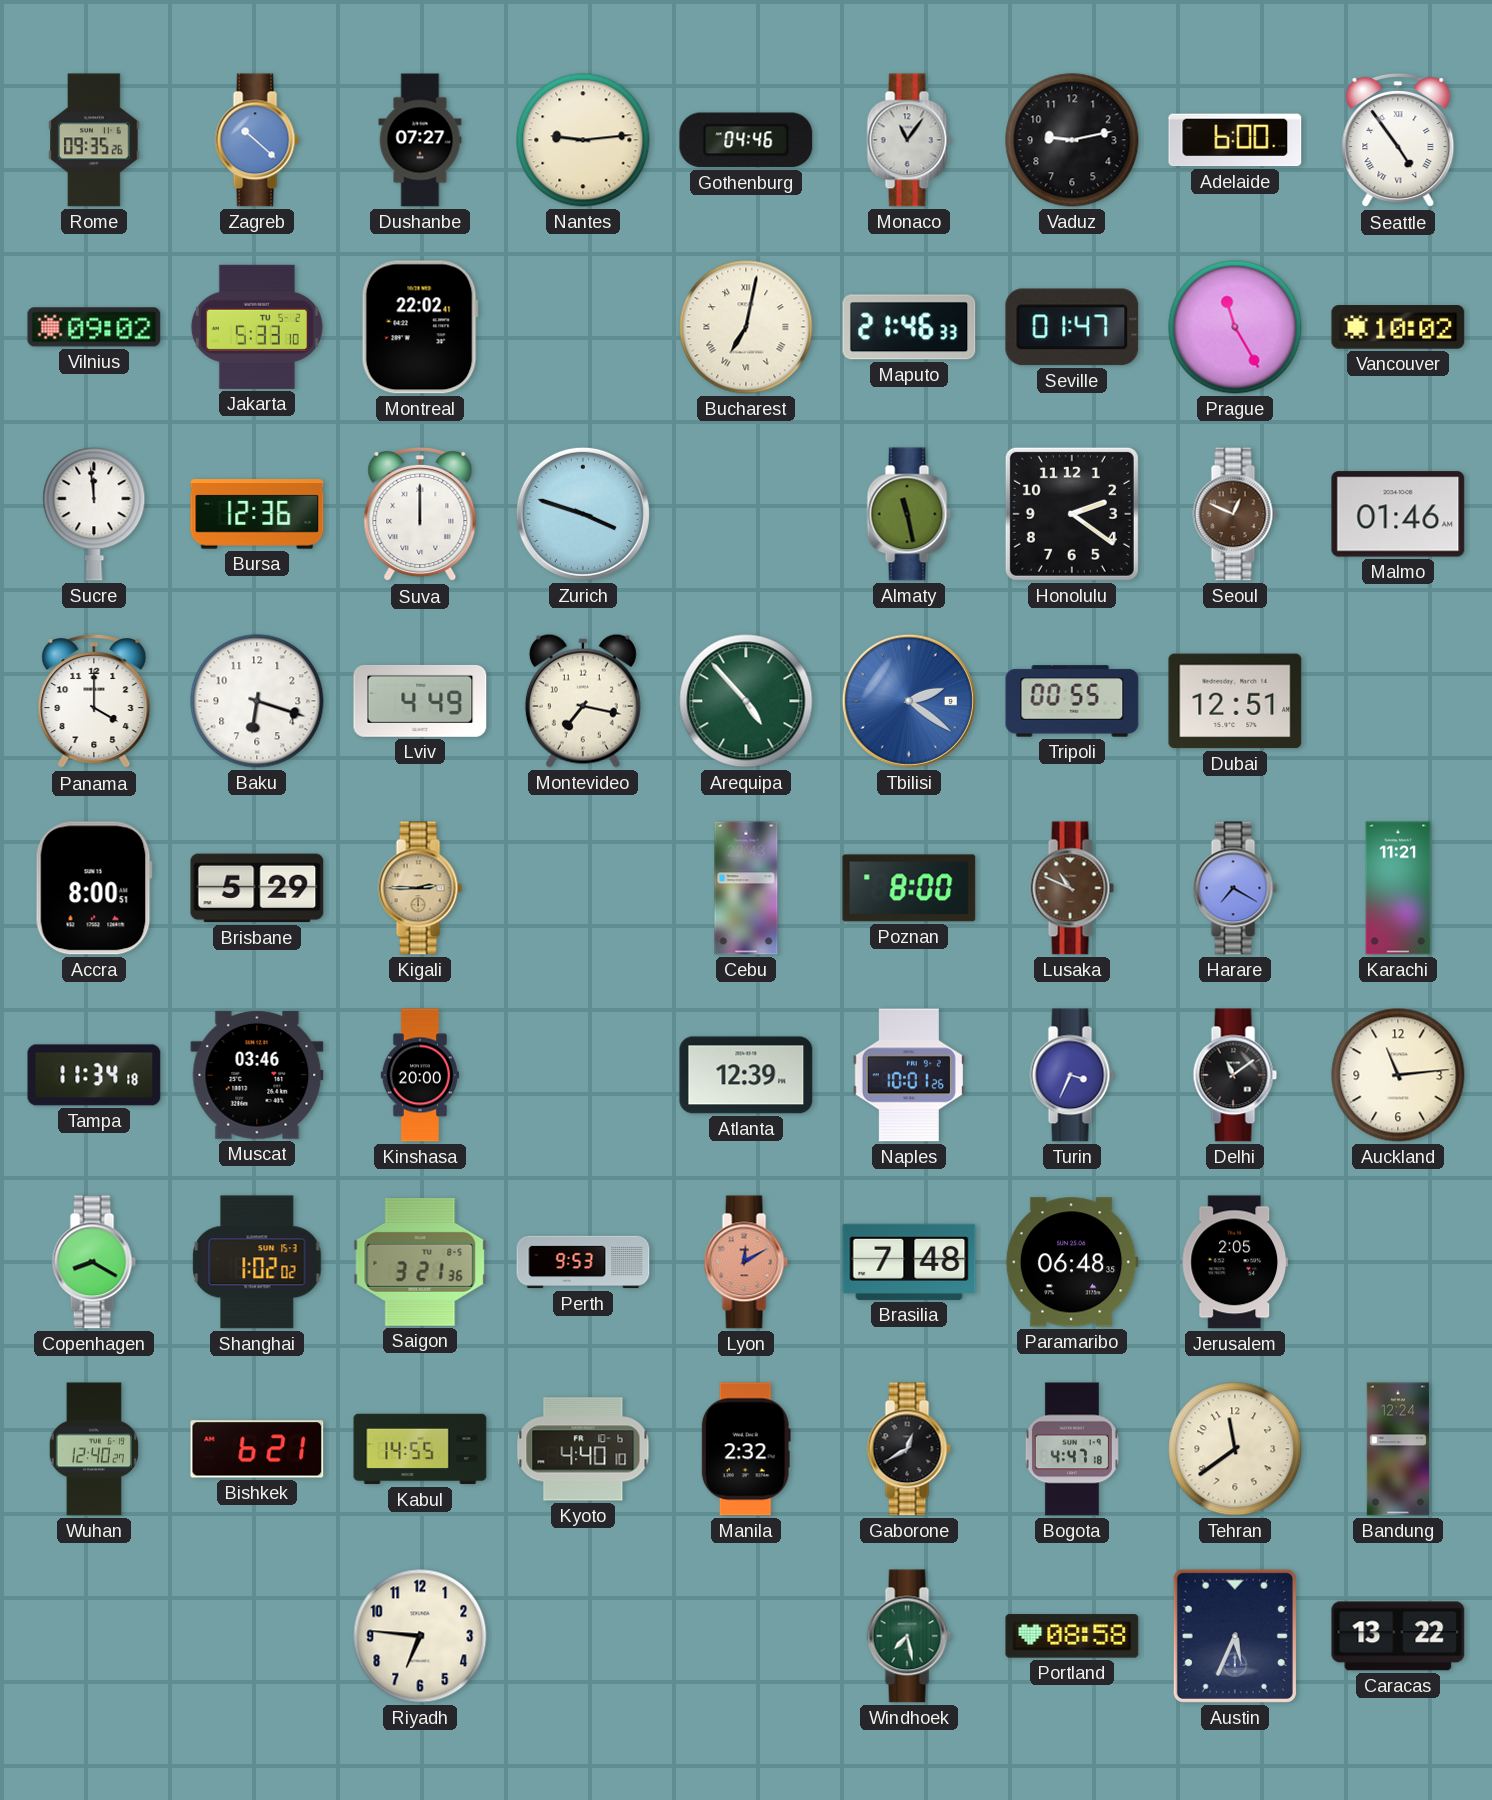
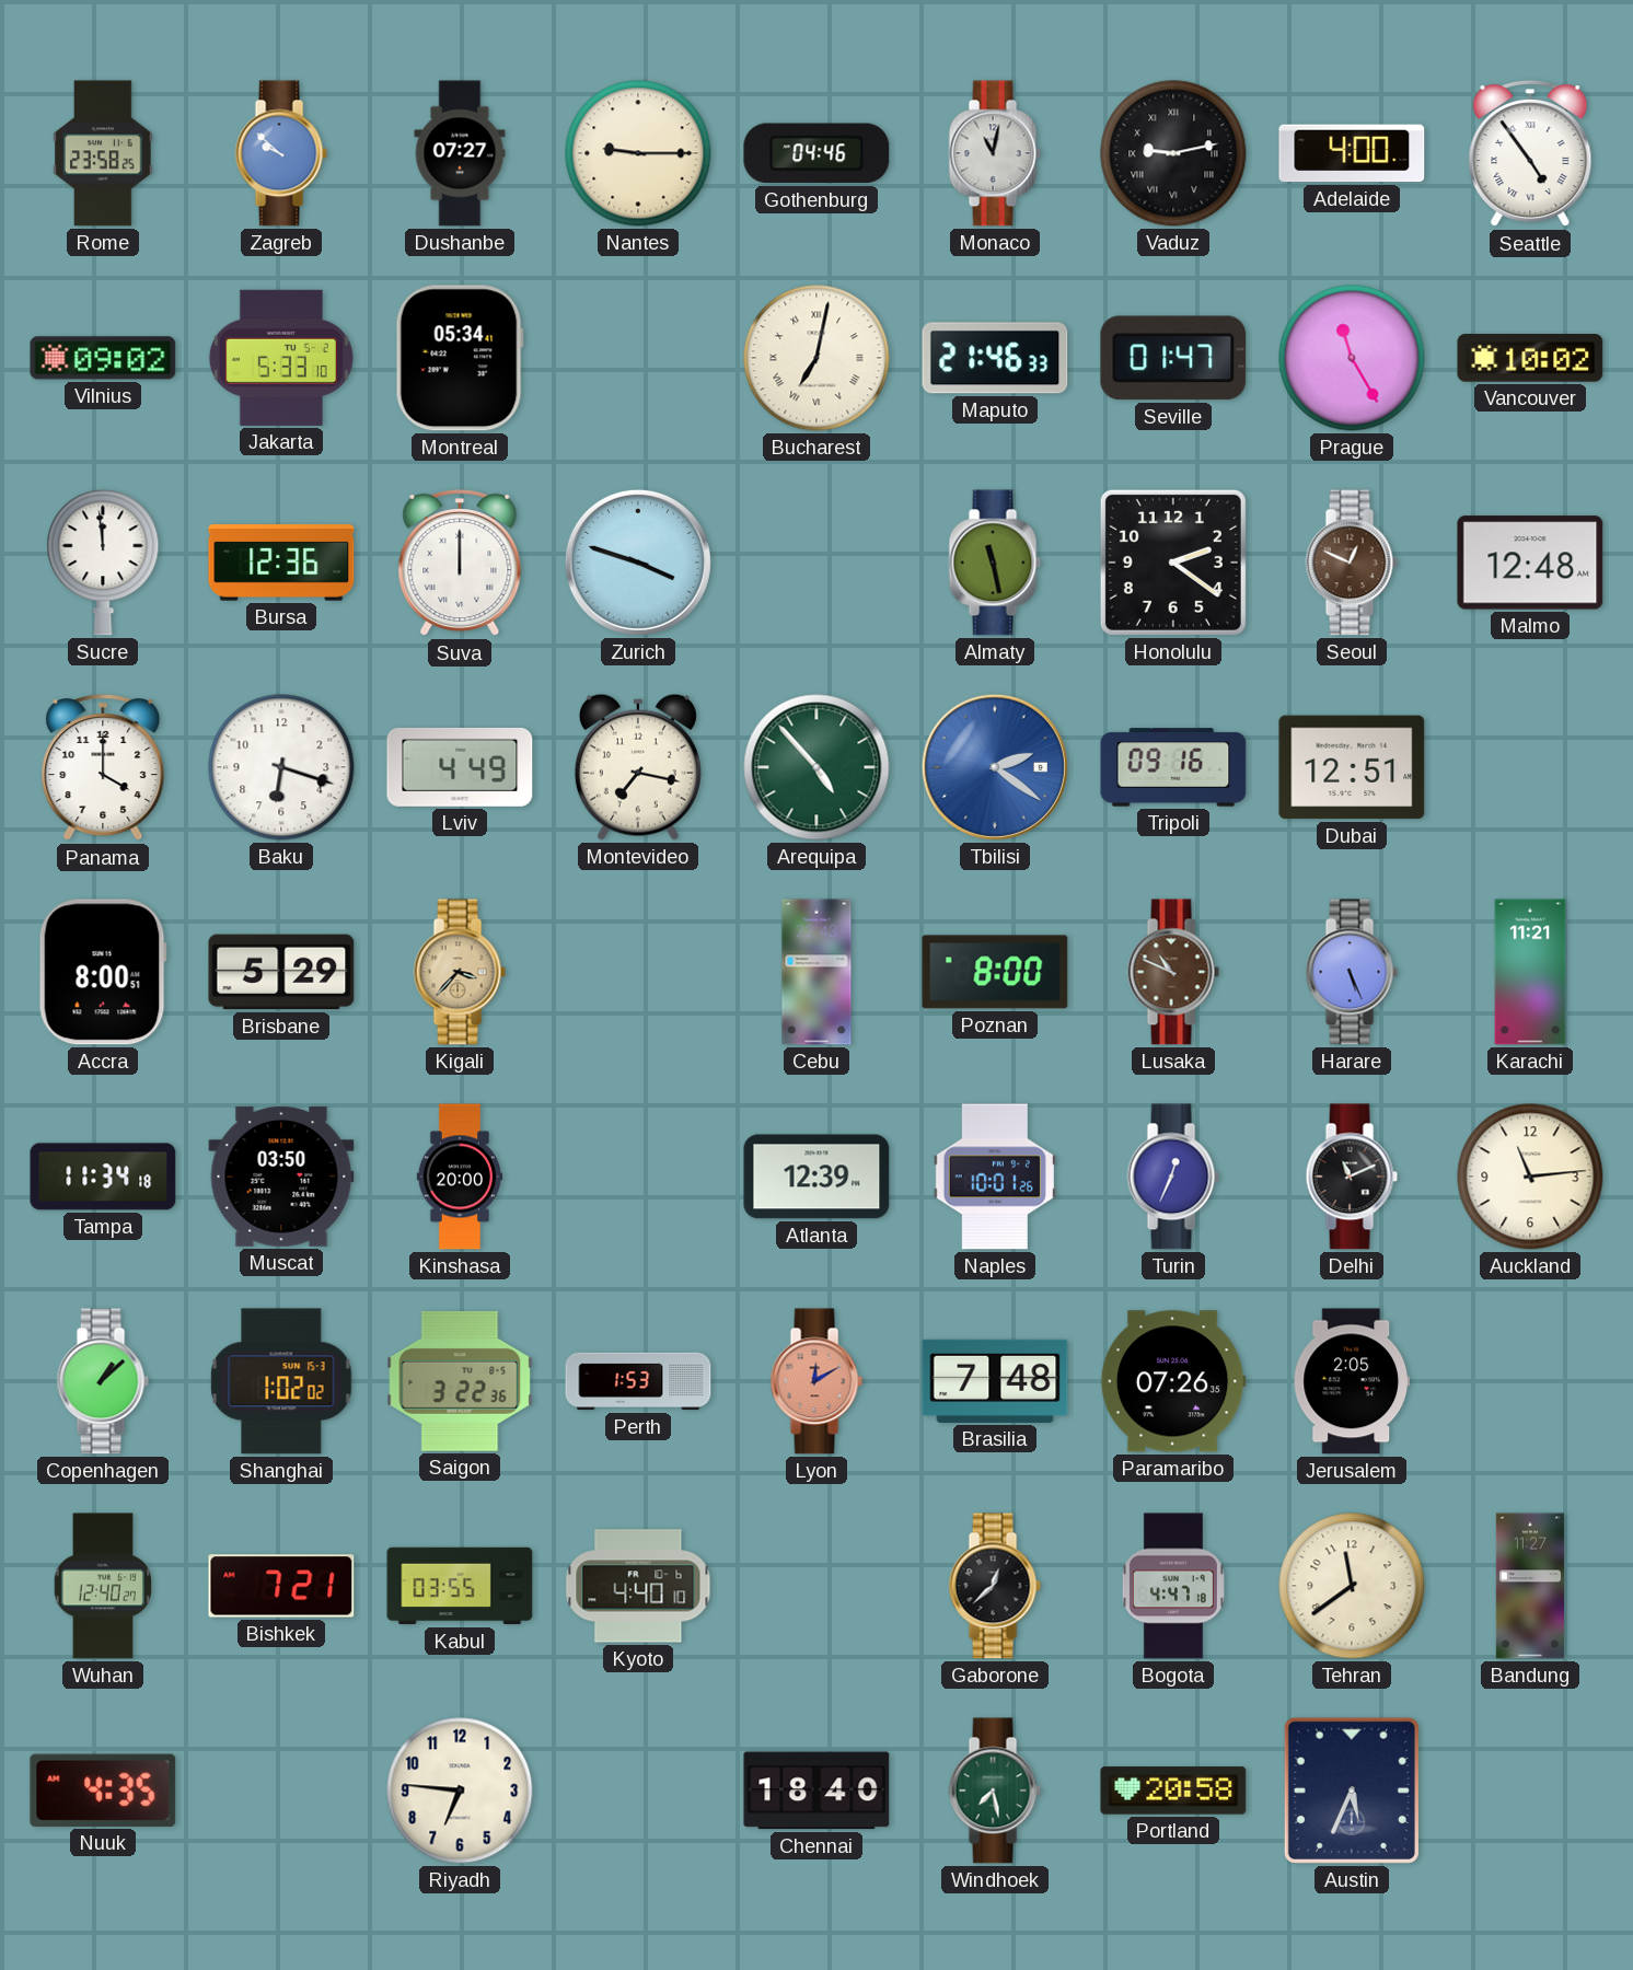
Rome: 09:35 -> 23:58 (103, 153)
Zagreb: 10:22 -> 9:52 (281, 153)
Nantes: 9:14 -> 9:15 (638, 153)
Monaco: 11:06 -> 11:02 (995, 153)
Vaduz numerals: Arabic -> Roman (1173, 153)
Adelaide: 6:00 -> 4:00 (1352, 153)
Montreal: 22:02 -> 05:34 (460, 358)
Malmo: 01:46 -> 12:48 (1530, 563)
Tripoli: 00:55 -> 09:16 (1173, 767)
Kigali: 2:45 -> 3:37 (460, 972)
Harare: 7:20 -> 5:26 (1352, 972)
Muscat: 03:46 -> 03:50 (281, 1177)
Turin: 3:34 -> 12:34 (1173, 1177)
Delhi: 11:09 -> 11:11 (1352, 1177)
Copenhagen: 8:20 -> 1:08 (103, 1381)
Saigon: 3:21 -> 3:22 (460, 1381)
Perth: 9:53 -> 1:53 (638, 1381)
Paramaribo: 06:48 -> 07:26 (1173, 1381)
Bishkek: 6:21 -> 7:21 (281, 1586)
Kabul: 14:55 -> 03:55 (460, 1586)
Manila: 2:32 -> none (746, 1449)
Gaborone: 12:40 -> 12:38 (995, 1586)
Bandung: 12:24 -> 11:27 (1530, 1586)
Nuuk: none -> 4:35 (103, 1791)
Chennai: none -> 18:40 (816, 1791)
Portland: 08:58 -> 20:58 (1173, 1791)
Caracas: 13:22 -> none (1398, 1636)
